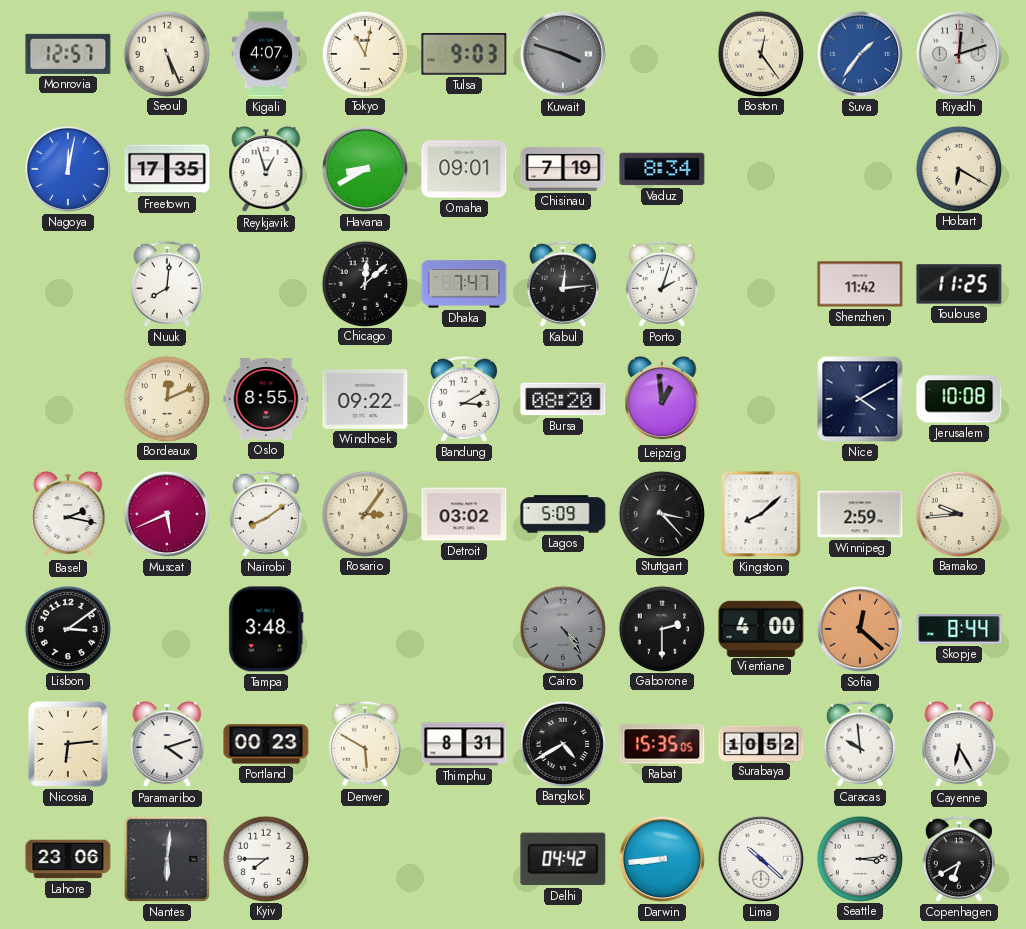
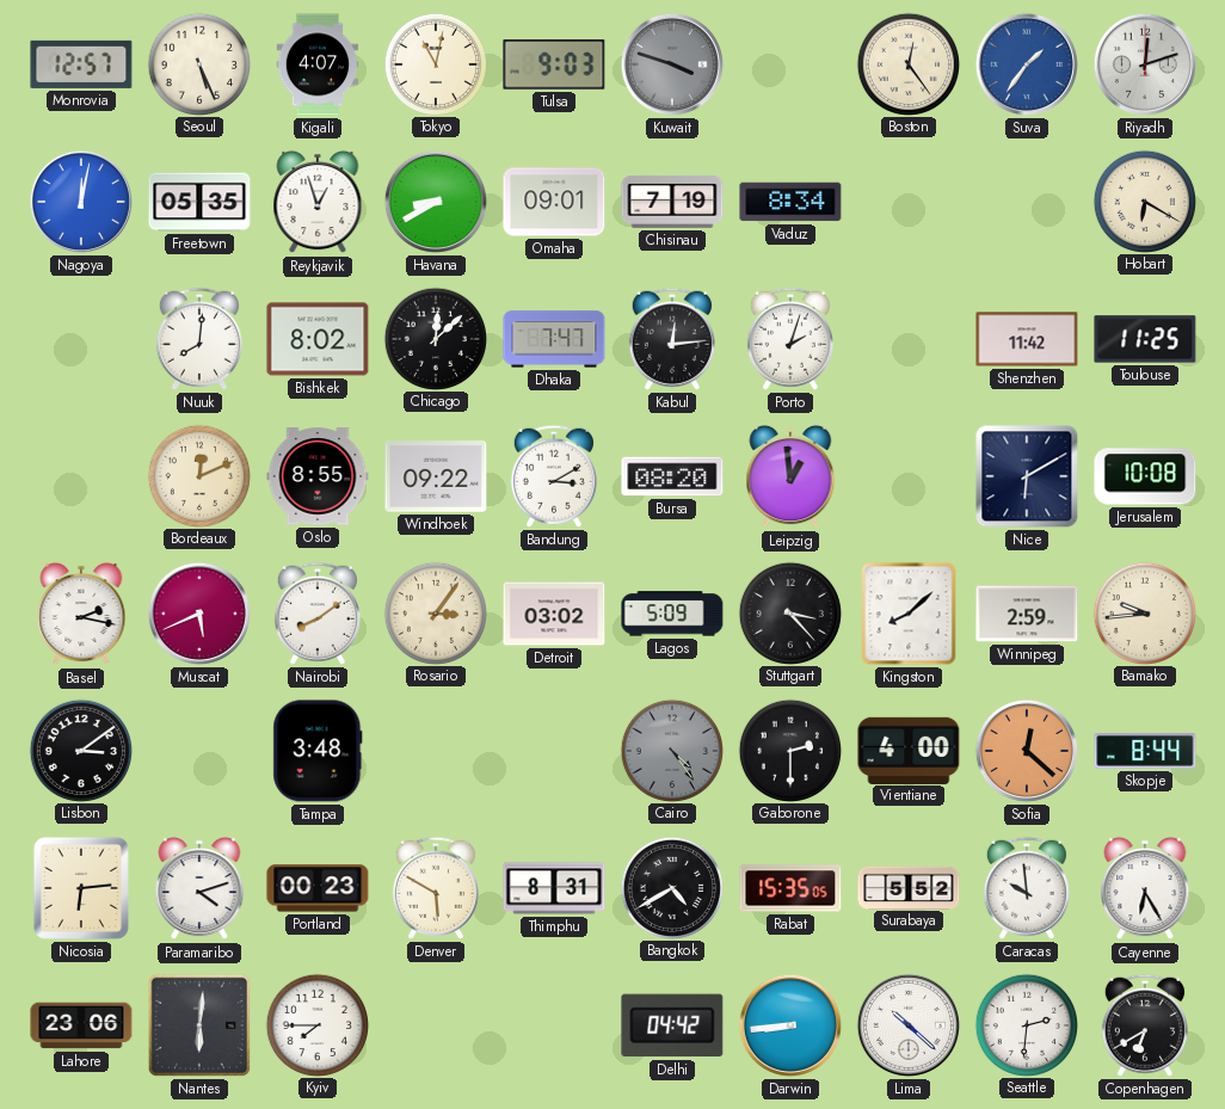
Freetown: 17:35 -> 05:35 (199, 202)
Bishkek: none -> 8:02 (318, 339)
Nice: 4:10 -> 6:10 (1027, 476)
Surabaya: 10:52 -> 5:52 (909, 887)
Seattle: 3:14 -> 2:31 (1026, 1024)
